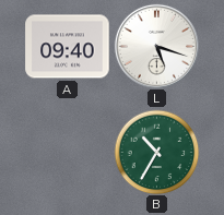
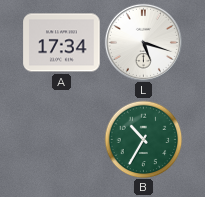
A: 09:40 -> 17:34 (62, 43)
